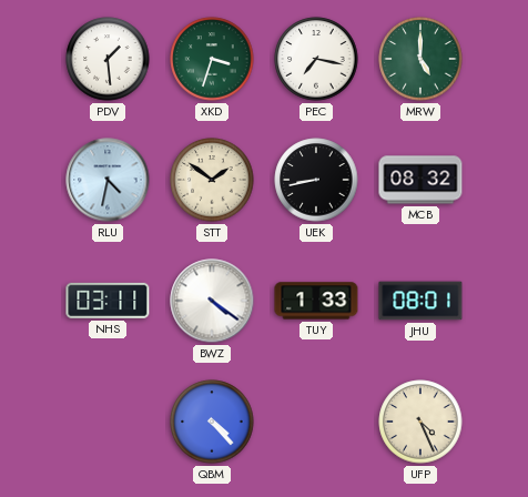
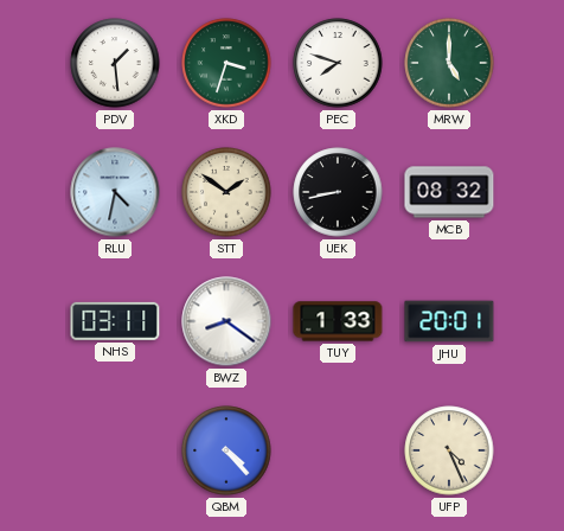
PEC: 7:17 -> 7:48 (338, 63)
BWZ: 4:21 -> 8:21 (226, 321)
JHU: 08:01 -> 20:01 (449, 321)
